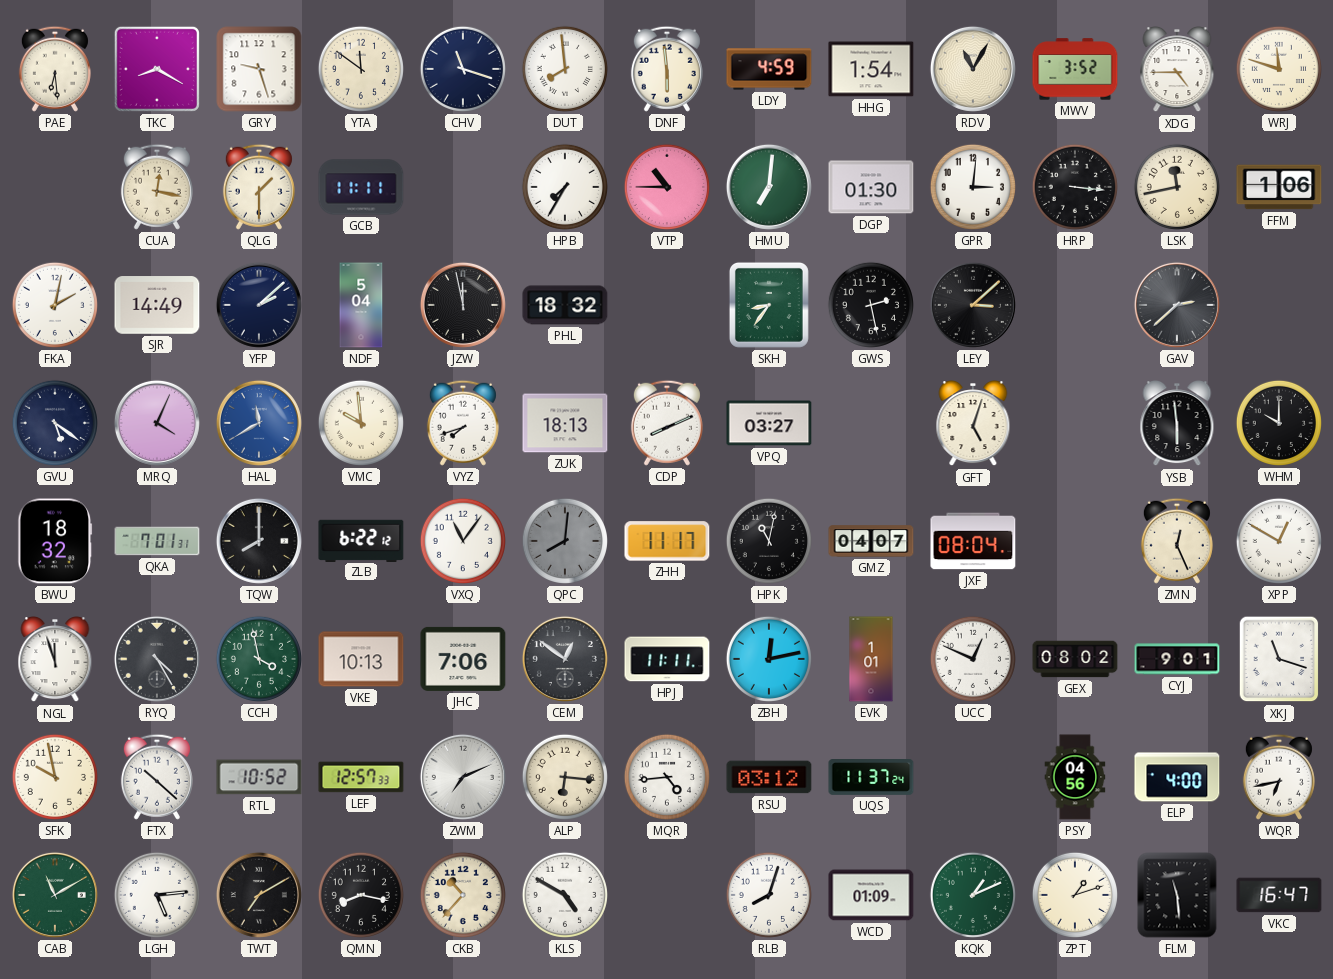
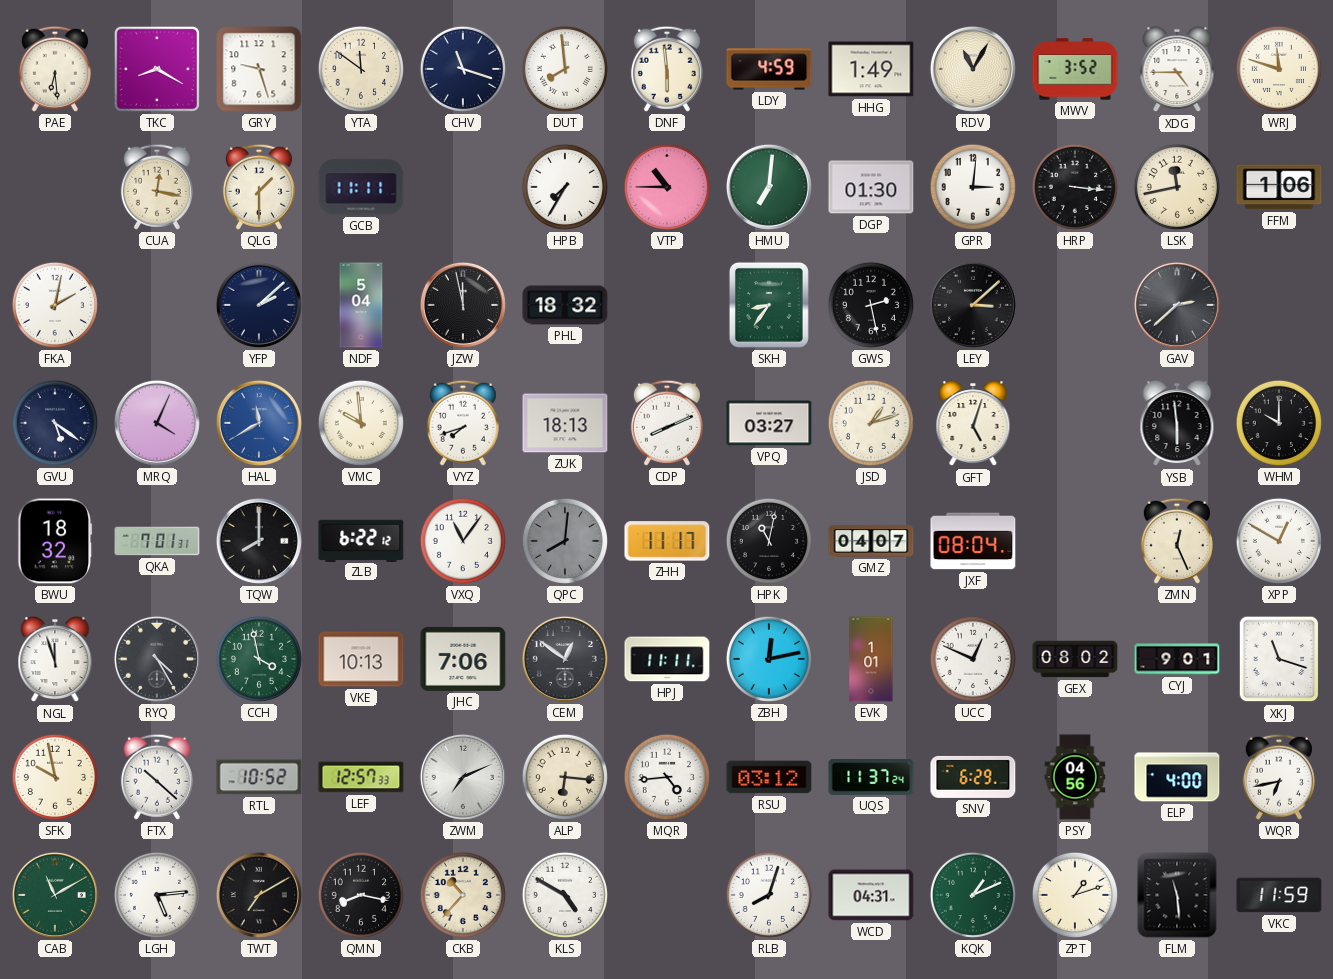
HHG: 1:54 -> 1:49 (871, 69)
SJR: 14:49 -> none (157, 305)
JSD: none -> 1:12 (871, 423)
SNV: none -> 6:29 (973, 777)
WCD: 01:09 -> 04:31 (871, 895)
VKC: 16:47 -> 11:59 (1279, 895)
